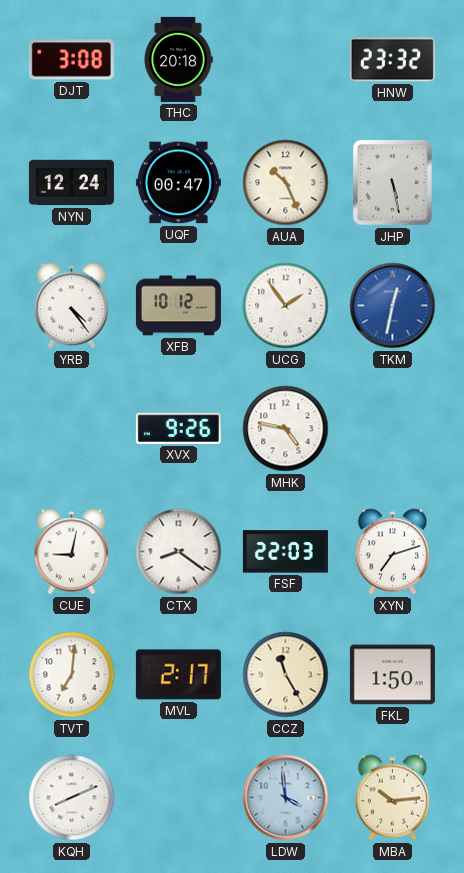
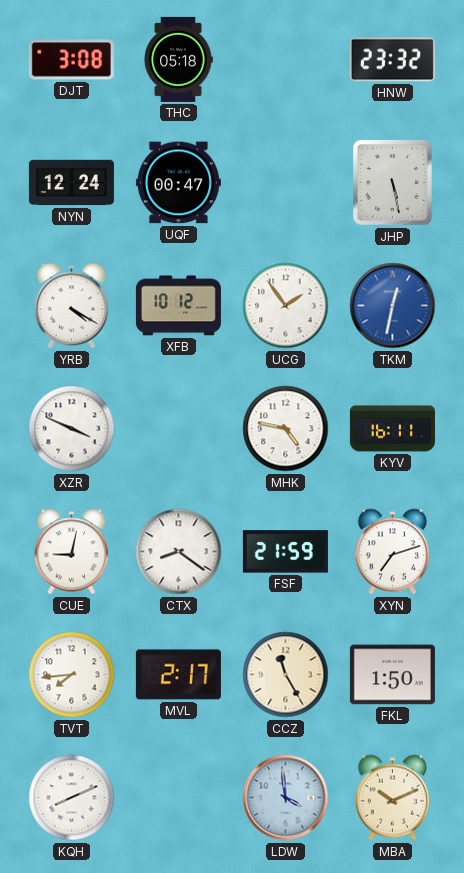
THC: 20:18 -> 05:18 (178, 59)
AUA: 10:26 -> none (286, 183)
YRB: 4:24 -> 4:20 (71, 306)
XZR: none -> 3:49 (72, 429)
XVX: 9:26 -> none (178, 428)
KYV: none -> 16:11 (392, 429)
FSF: 22:03 -> 21:59 (285, 552)
TVT: 7:01 -> 7:44 (72, 675)
MBA: 10:14 -> 10:11 (392, 798)
